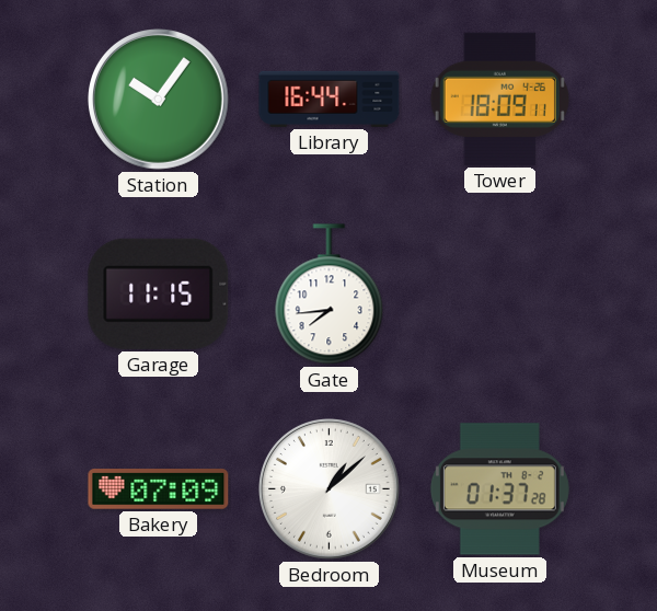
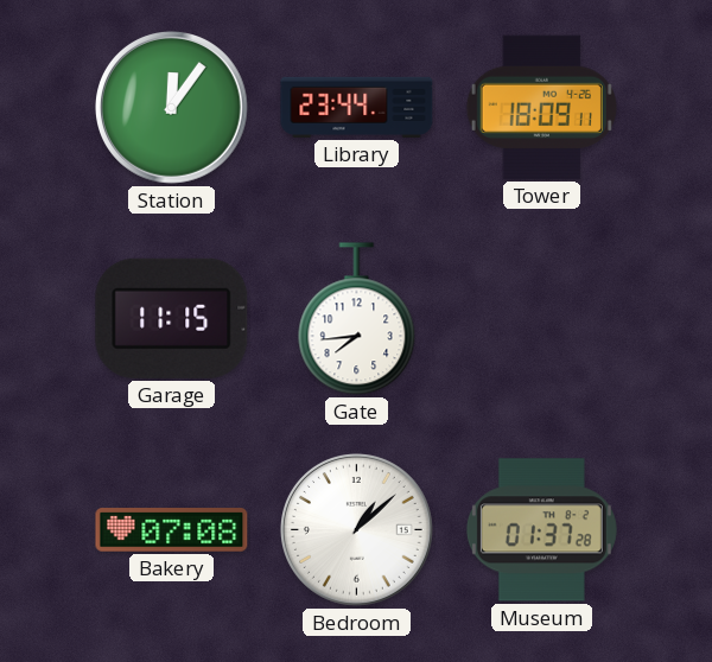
Station: 10:06 -> 12:06 (172, 108)
Library: 16:44 -> 23:44 (357, 107)
Bakery: 07:09 -> 07:08 (172, 530)
